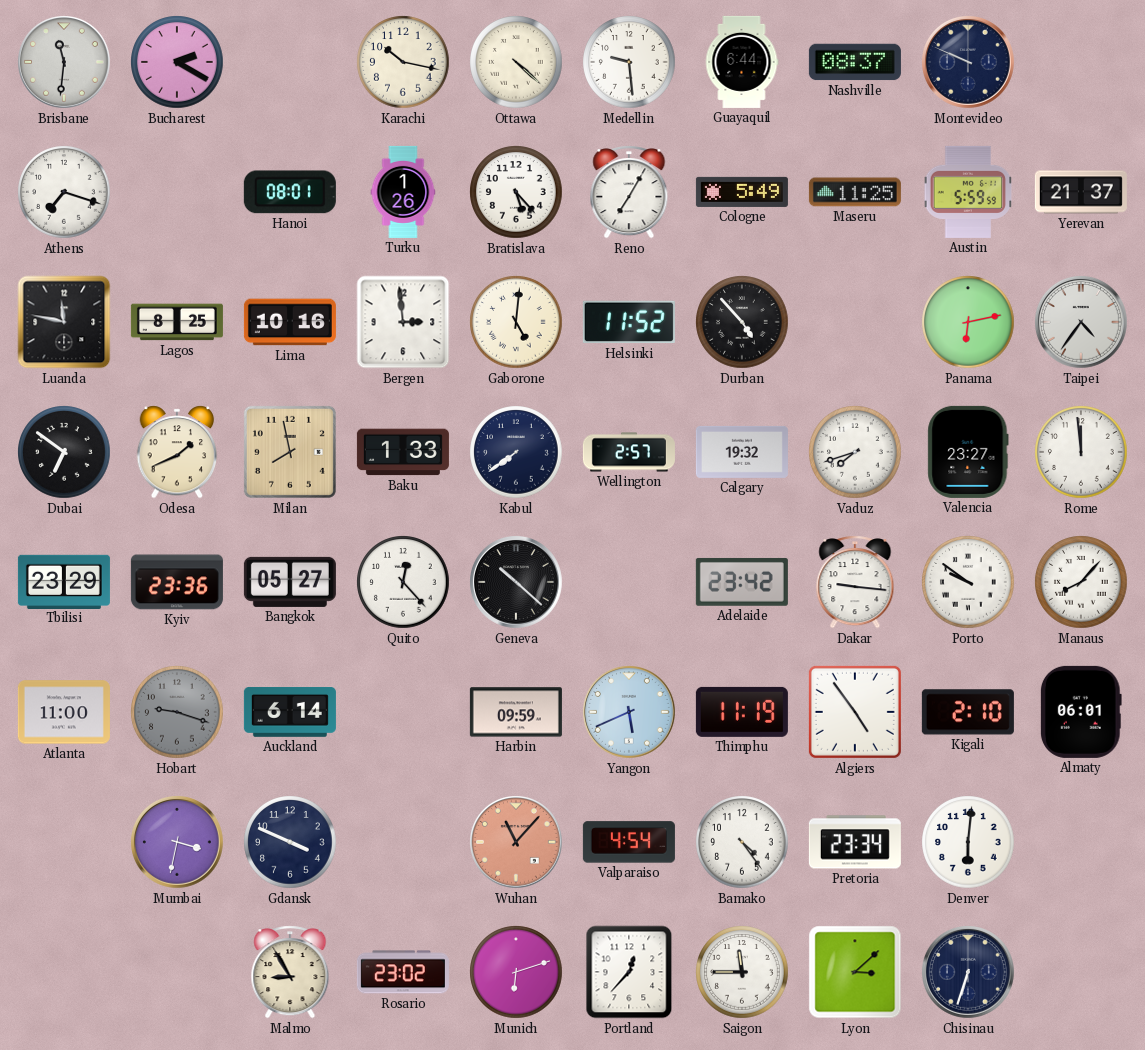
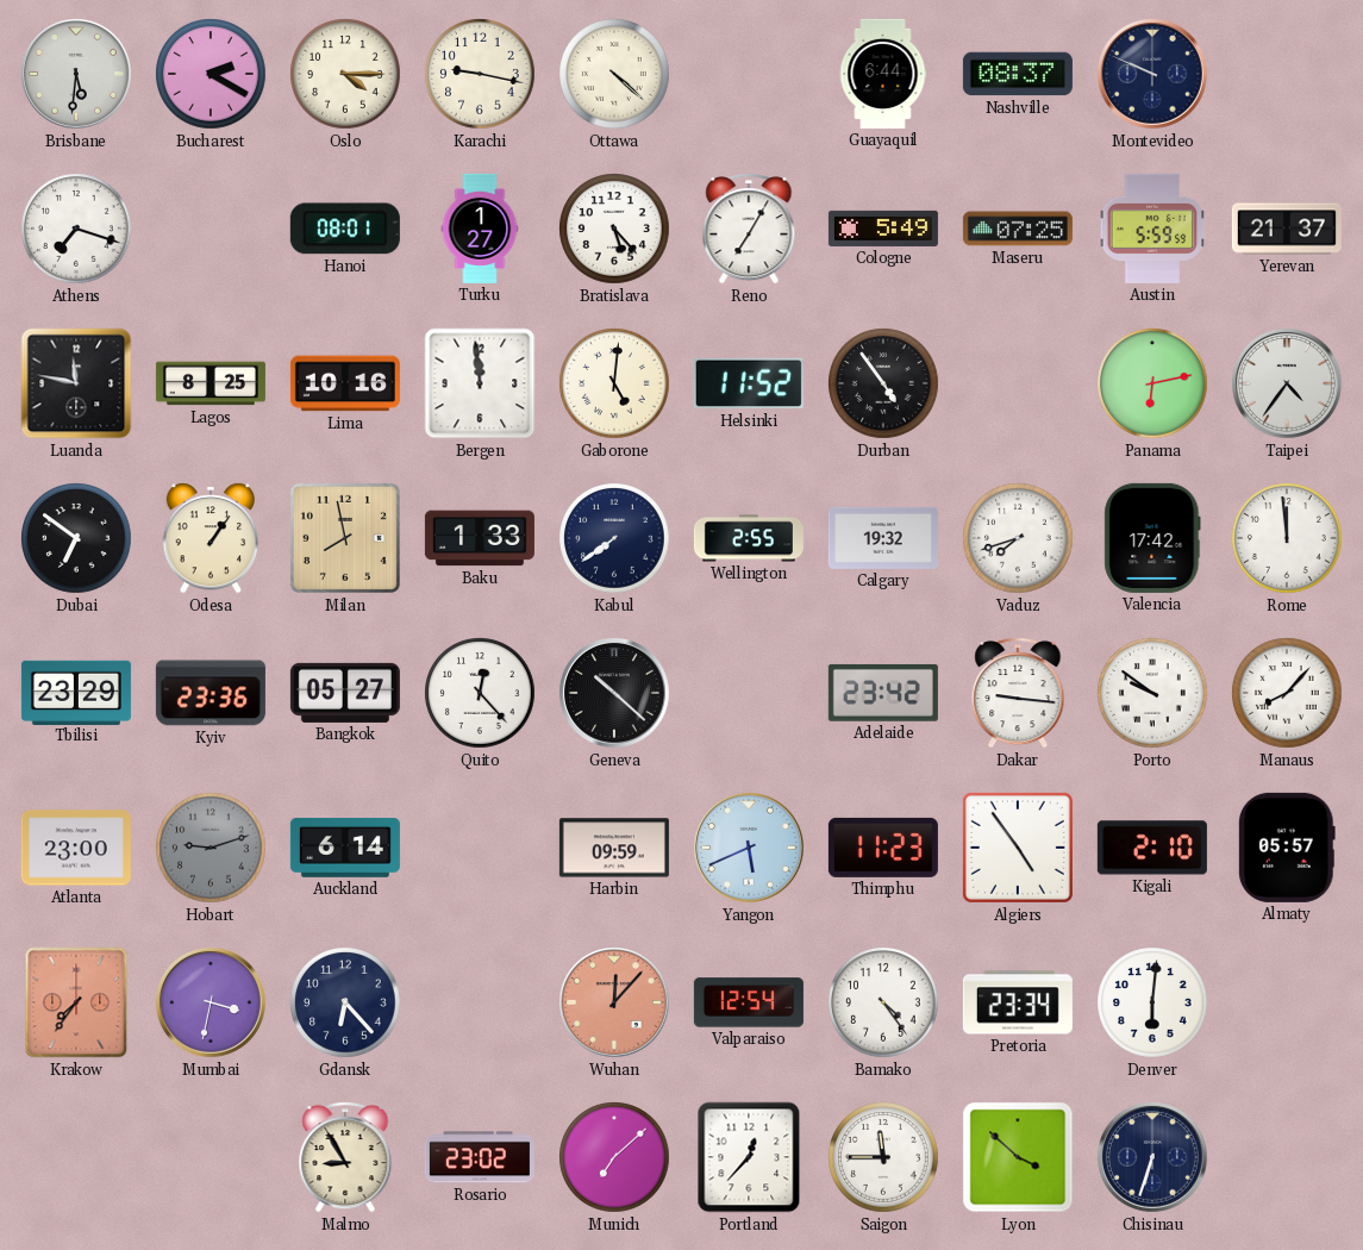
Brisbane: 11:31 -> 5:31 (77, 75)
Oslo: none -> 4:15 (345, 74)
Karachi: 10:17 -> 9:17 (480, 74)
Medellin: 9:29 -> none (629, 62)
Turku: 1:26 -> 1:27 (480, 229)
Maseru: 11:25 -> 07:25 (1018, 229)
Bergen: 2:59 -> 11:59 (480, 383)
Durban: 4:53 -> 4:54 (883, 383)
Odesa: 1:41 -> 1:06 (211, 538)
Wellington: 2:57 -> 2:55 (749, 538)
Valencia: 23:27 -> 17:42 (1152, 538)
Atlanta: 11:00 -> 23:00 (76, 848)
Hobart: 9:18 -> 9:12 (211, 848)
Thimphu: 11:19 -> 11:23 (883, 848)
Almaty: 06:01 -> 05:57 (1287, 848)
Krakow: none -> 7:36 (76, 1002)
Gdansk: 3:49 -> 6:23 (345, 1002)
Wuhan: 11:07 -> 12:07 (615, 1004)
Valparaiso: 4:54 -> 12:54 (749, 1002)
Munich: 6:12 -> 7:08 (614, 1157)
Lyon: 3:08 -> 3:52 (1018, 1157)
